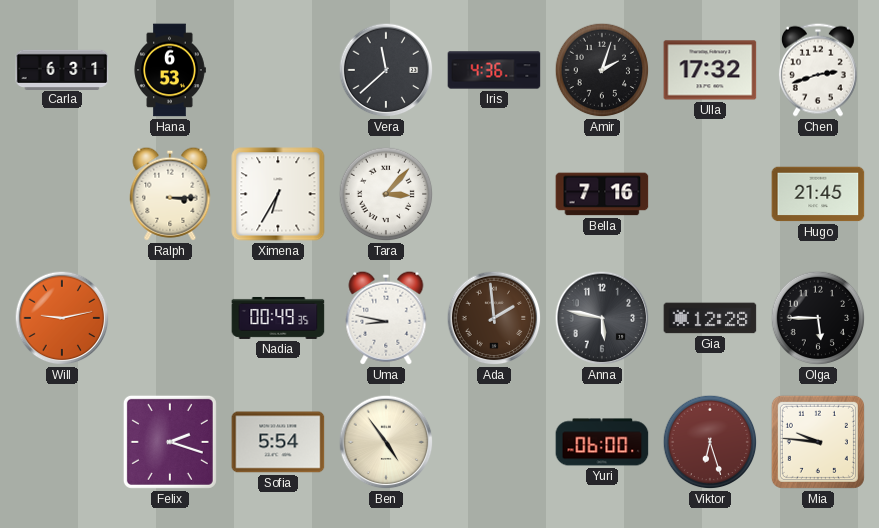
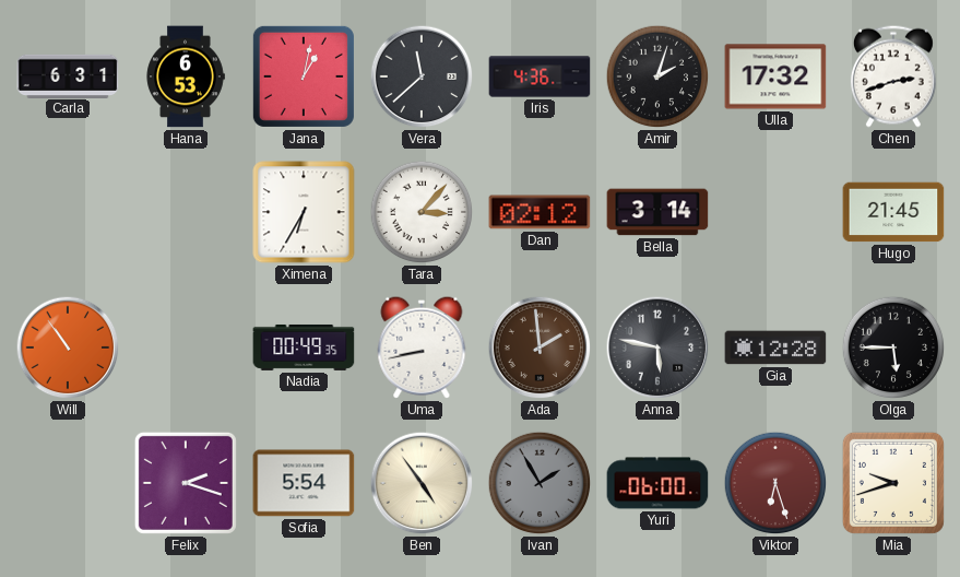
Jana: none -> 1:02 (304, 76)
Ralph: 3:15 -> none (170, 194)
Dan: none -> 02:12 (540, 212)
Bella: 7:16 -> 3:14 (657, 212)
Will: 9:13 -> 10:54 (68, 348)
Uma: 8:47 -> 8:43 (422, 348)
Ivan: none -> 1:55 (540, 483)
Mia: 9:46 -> 9:42 (893, 483)
